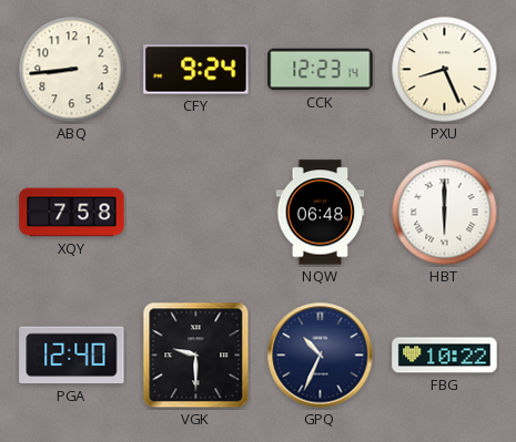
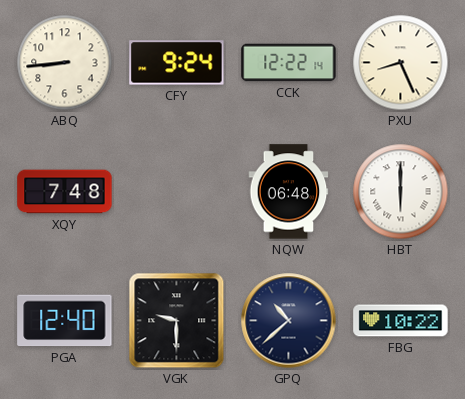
CCK: 12:23 -> 12:22 (289, 63)
XQY: 7:58 -> 7:48 (65, 192)
GPQ: 10:34 -> 10:38 (289, 321)
